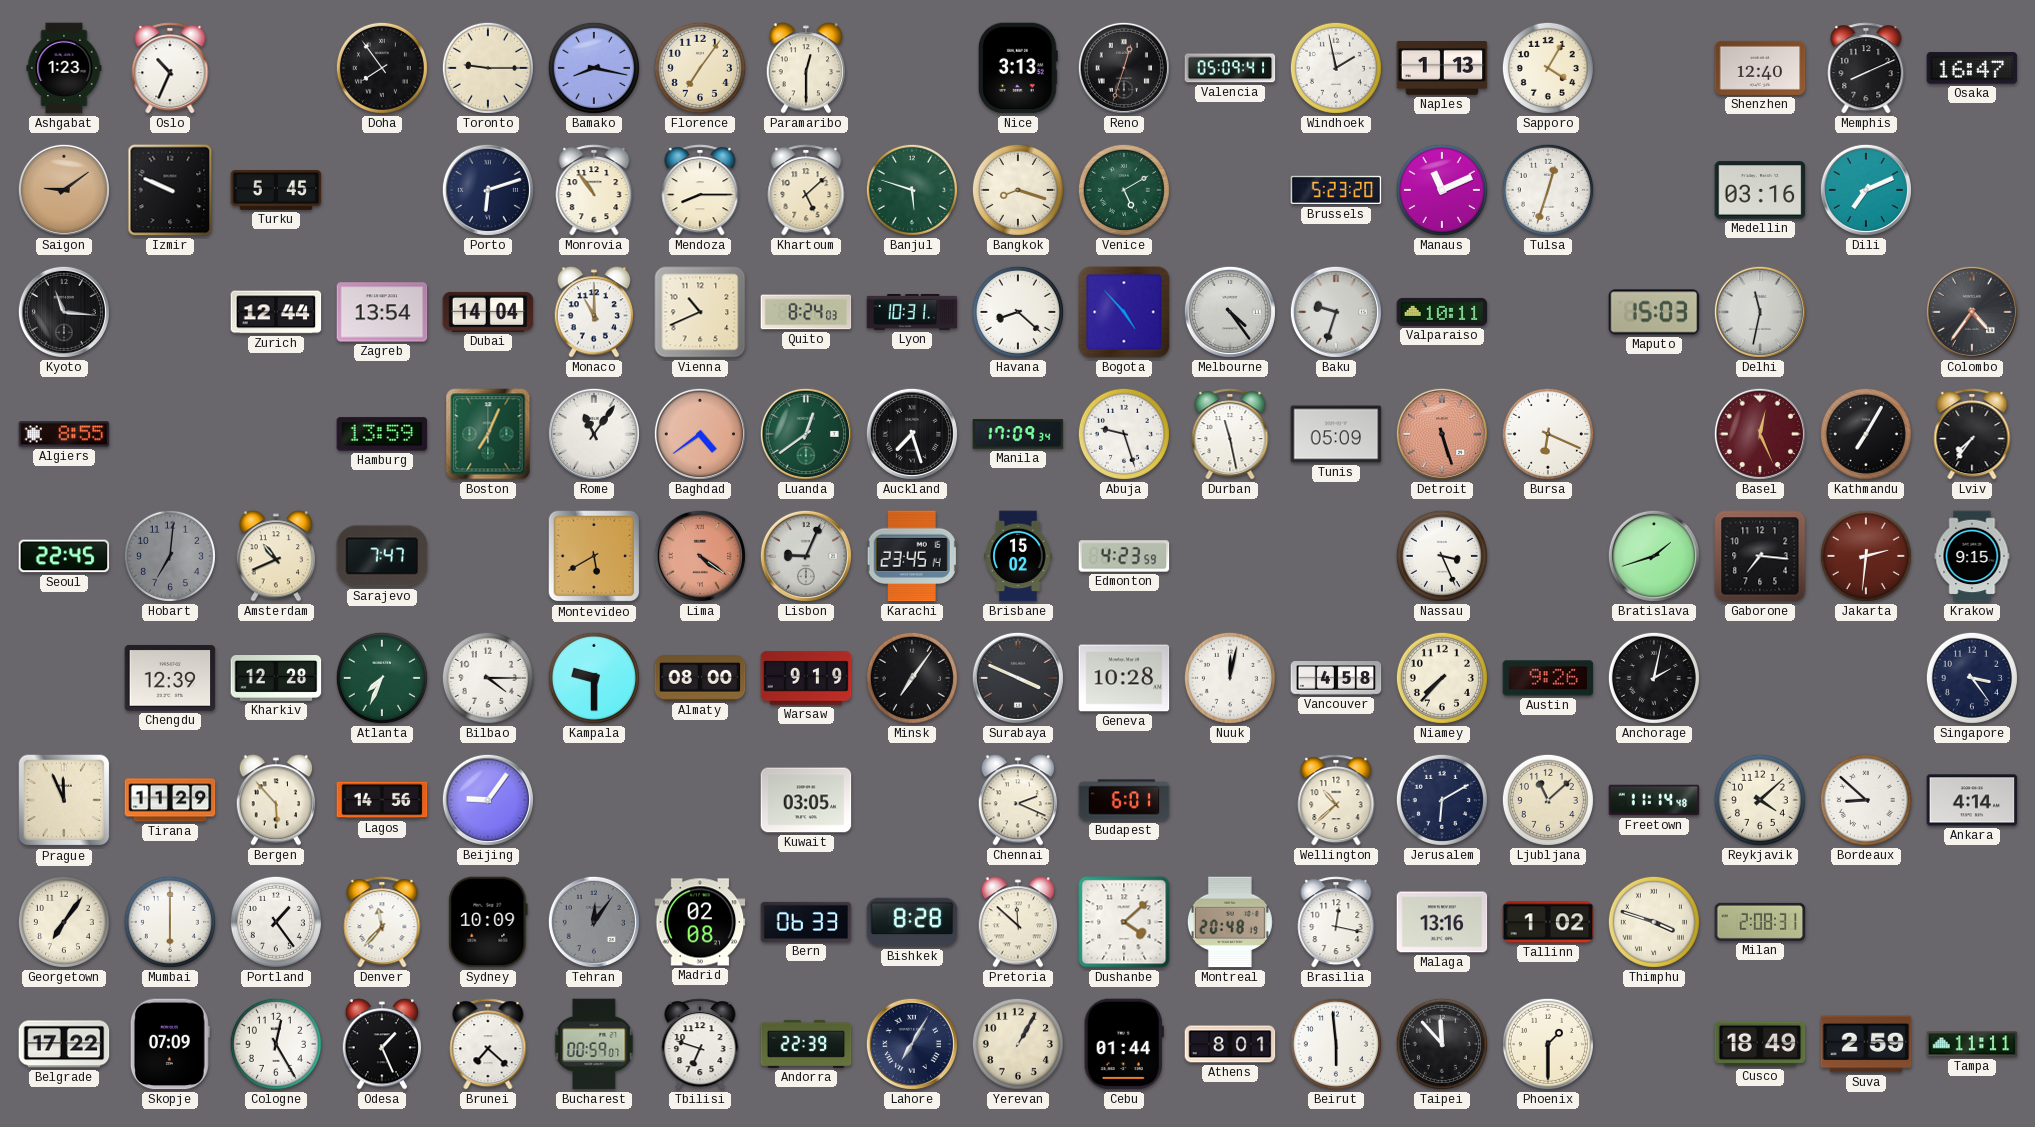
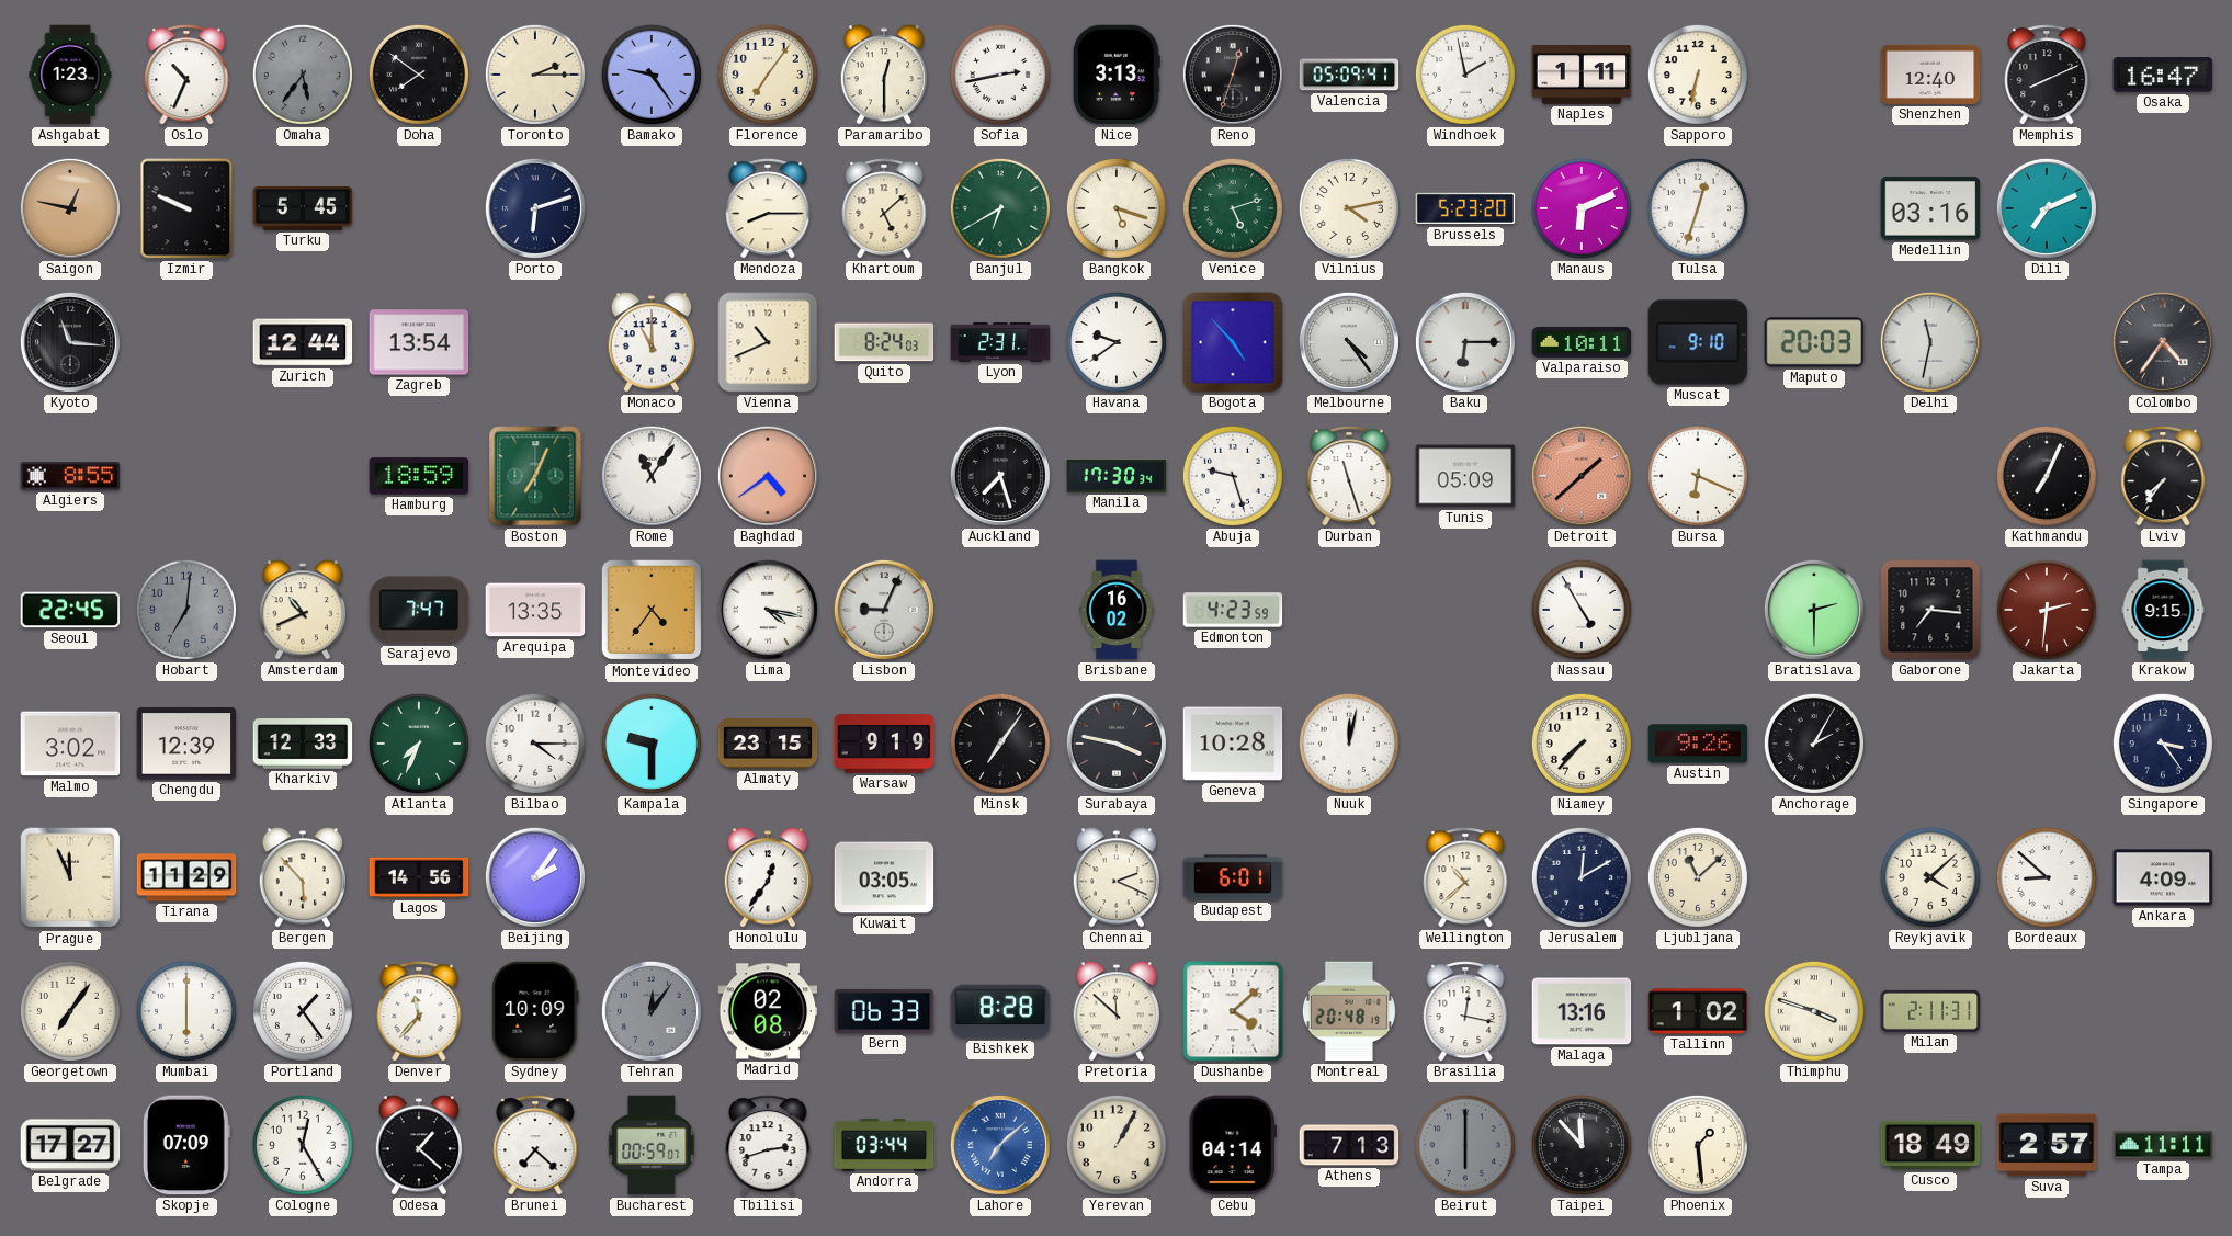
Omaha: none -> 5:36 (303, 75)
Doha: 7:54 -> 7:51 (419, 75)
Toronto: 9:15 -> 2:15 (535, 75)
Bamako: 8:17 -> 9:24 (652, 75)
Sofia: none -> 2:43 (1000, 75)
Naples: 1:13 -> 1:11 (1582, 76)
Sapporo: 4:05 -> 6:32 (1698, 75)
Saigon: 9:09 -> 12:47 (70, 208)
Monrovia: 10:54 -> none (594, 190)
Banjul: 5:48 -> 6:40 (1000, 208)
Bangkok: 8:18 -> 5:18 (1117, 208)
Venice: 5:10 -> 5:12 (1233, 208)
Vilnius: none -> 4:13 (1349, 208)
Manaus: 11:11 -> 6:11 (1582, 208)
Dubai: 14:04 -> none (488, 312)
Lyon: 10:31 -> 2:31 (1000, 342)
Havana: 8:22 -> 9:39 (1117, 342)
Baku: 9:33 -> 6:15 (1465, 342)
Muscat: none -> 9:10 (1698, 342)
Maputo: 15:03 -> 20:03 (1814, 342)
Hamburg: 13:59 -> 18:59 (419, 476)
Luanda: 12:39 -> none (806, 434)
Manila: 17:09 -> 17:30 (1117, 476)
Durban: 11:28 -> 11:27 (1349, 476)
Detroit: 5:27 -> 1:38 (1582, 476)
Basel: 12:26 -> none (1760, 434)
Kathmandu: 7:05 -> 7:04 (2047, 476)
Arequipa: none -> 13:35 (535, 610)
Montevideo: 5:40 -> 4:36 (652, 610)
Lima: 4:21 -> 4:17 (768, 610)
Lima dial: salmon -> white (768, 610)
Karachi: 23:45 -> none (912, 556)
Brisbane: 15:02 -> 16:02 (1117, 610)
Nassau: 3:26 -> 4:55 (1582, 610)
Bratislava: 1:42 -> 2:30 (1814, 610)
Malmo: none -> 3:02 (70, 744)
Kharkiv: 12:28 -> 12:33 (303, 745)
Almaty: 08:00 -> 23:15 (768, 745)
Surabaya: 3:49 -> 3:47 (1117, 744)
Vancouver: 4:58 -> none (1336, 679)
Anchorage: 2:02 -> 2:05 (1814, 744)
Beijing: 9:06 -> 2:06 (535, 877)
Honolulu: none -> 12:36 (768, 877)
Jerusalem: 6:10 -> 12:10 (1582, 877)
Freetown: 11:14 -> none (1654, 800)
Ankara: 4:14 -> 4:09 (2163, 877)
Milan: 2:08 -> 2:11 (1930, 1011)
Belgrade: 17:22 -> 17:27 (70, 1145)
Odesa: 1:26 -> 1:22 (419, 1145)
Tbilisi: 6:48 -> 2:42 (768, 1145)
Andorra: 22:39 -> 03:44 (884, 1145)
Lahore: 7:05 -> 7:08 (1000, 1145)
Lahore dial: navy -> blue (1000, 1145)
Cebu: 01:44 -> 04:14 (1233, 1145)
Athens: 8:01 -> 7:13 (1349, 1145)
Beirut: 5:59 -> 6:00 (1465, 1145)
Beirut dial: white -> grey (1465, 1145)
Phoenix: 1:30 -> 1:29 (1698, 1145)
Suva: 2:59 -> 2:57 (2047, 1145)
